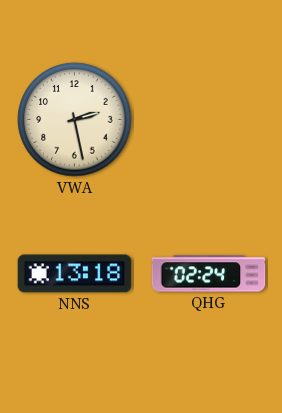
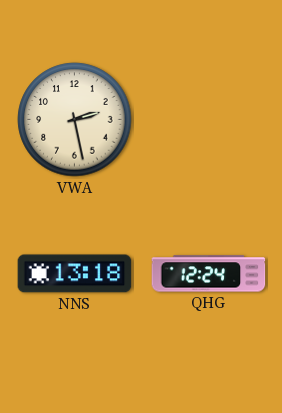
QHG: 02:24 -> 12:24 (209, 274)
